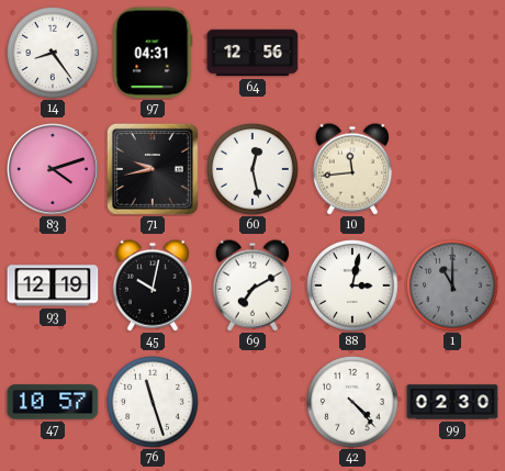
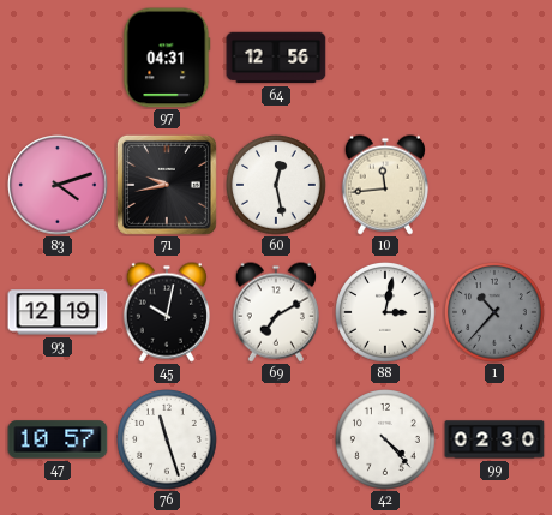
14: 8:24 -> none (54, 54)
1: 11:00 -> 10:37 (496, 313)
